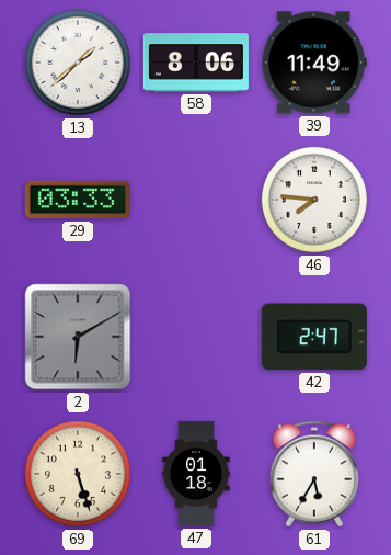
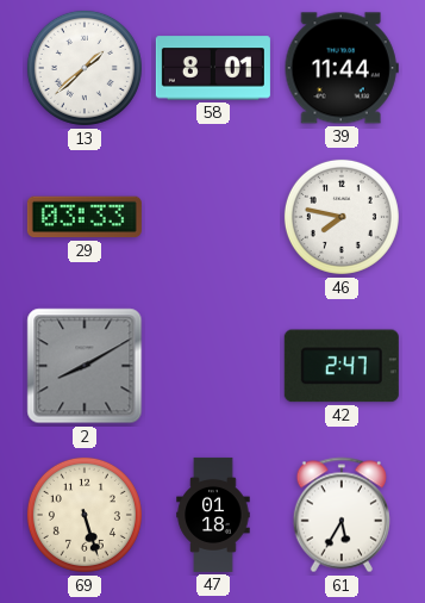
58: 8:06 -> 8:01 (213, 68)
39: 11:49 -> 11:44 (342, 68)
46: 7:46 -> 7:47 (342, 217)
2: 6:10 -> 8:10 (85, 366)
